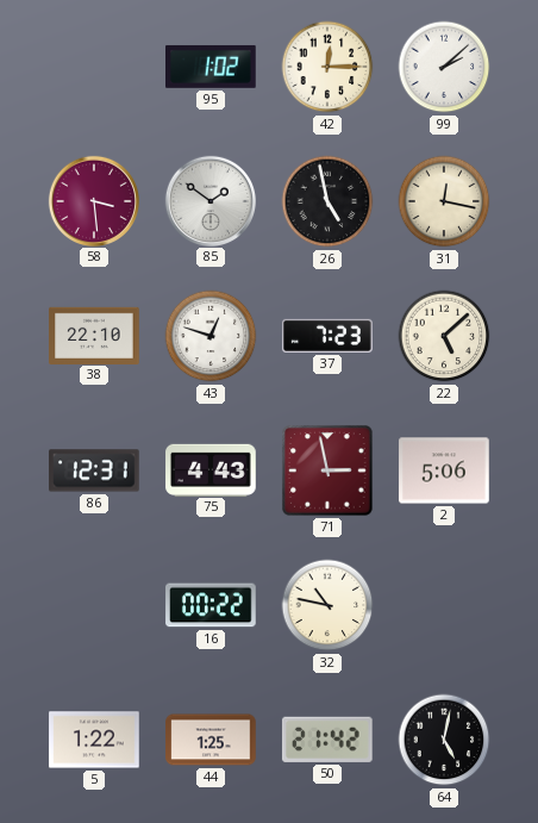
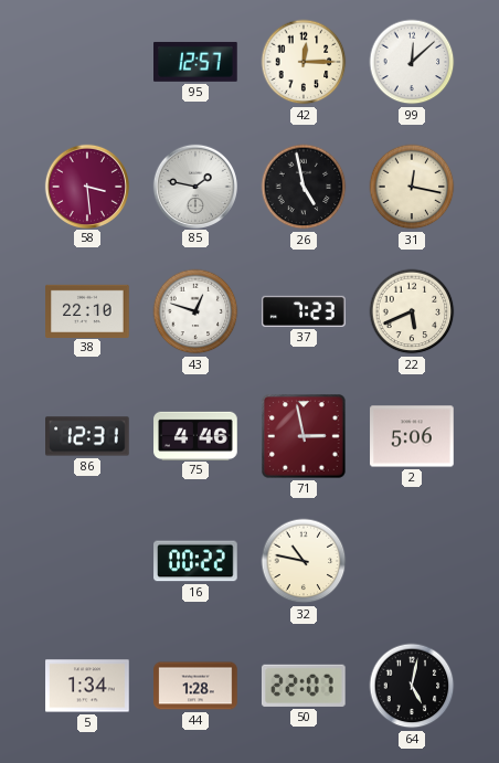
95: 1:02 -> 12:57 (197, 62)
99: 2:08 -> 12:08 (412, 62)
85: 1:51 -> 1:47 (194, 186)
22: 5:08 -> 5:41 (412, 311)
75: 4:43 -> 4:46 (195, 435)
5: 1:22 -> 1:34 (87, 686)
44: 1:25 -> 1:28 (195, 686)
50: 21:42 -> 22:07 (304, 686)
